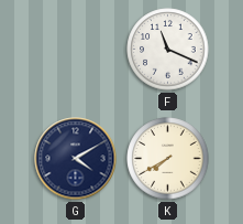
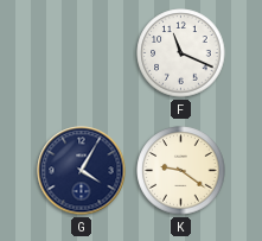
G: 4:10 -> 4:05 (82, 171)
K: 7:40 -> 9:21 (181, 171)
